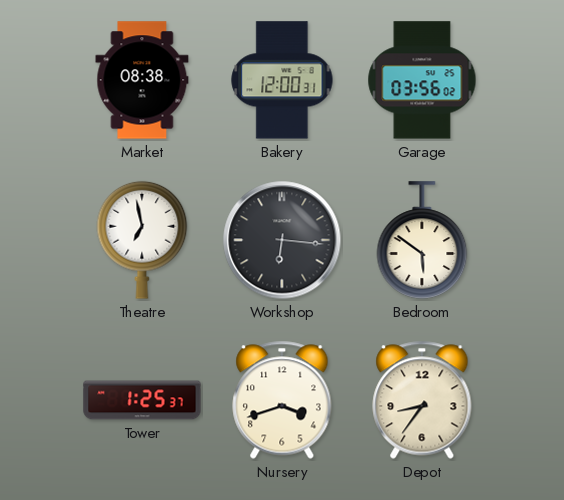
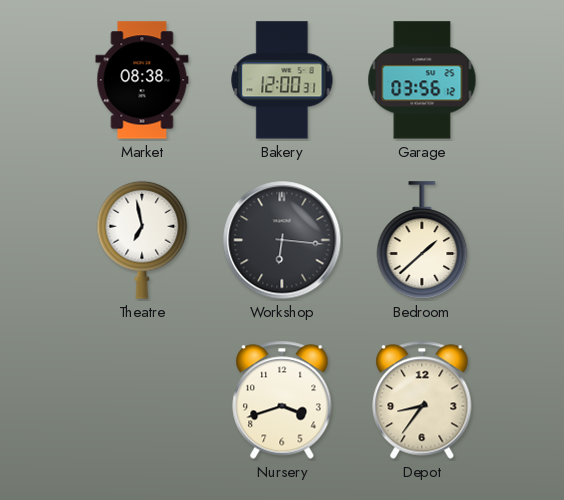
Garage: 03:56:02 -> 03:56:12 (422, 80)
Bedroom: 5:51 -> 1:38 (422, 240)
Tower: 1:25 -> none (142, 400)
